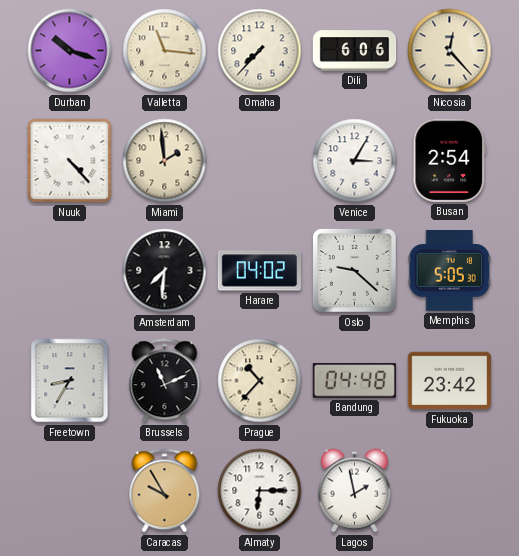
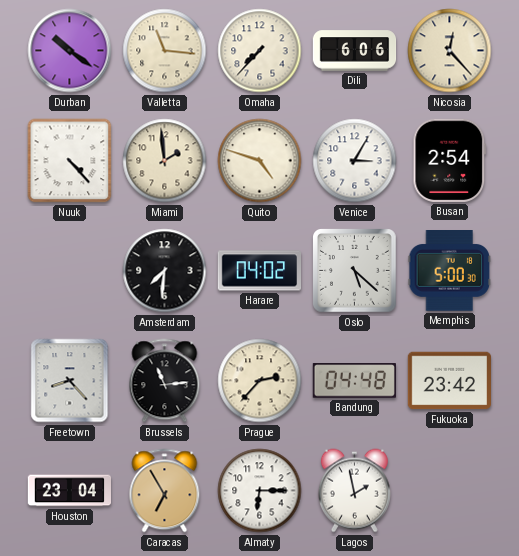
Durban: 10:18 -> 10:21 (70, 51)
Quito: none -> 4:48 (260, 161)
Oslo: 9:22 -> 5:22 (355, 271)
Memphis: 5:05 -> 5:00 (449, 271)
Freetown: 8:35 -> 8:23 (70, 381)
Brussels: 11:11 -> 11:14 (165, 381)
Prague: 10:37 -> 2:37 (260, 381)
Houston: none -> 23:04 (69, 491)
Caracas: 9:55 -> 6:55 (165, 491)
